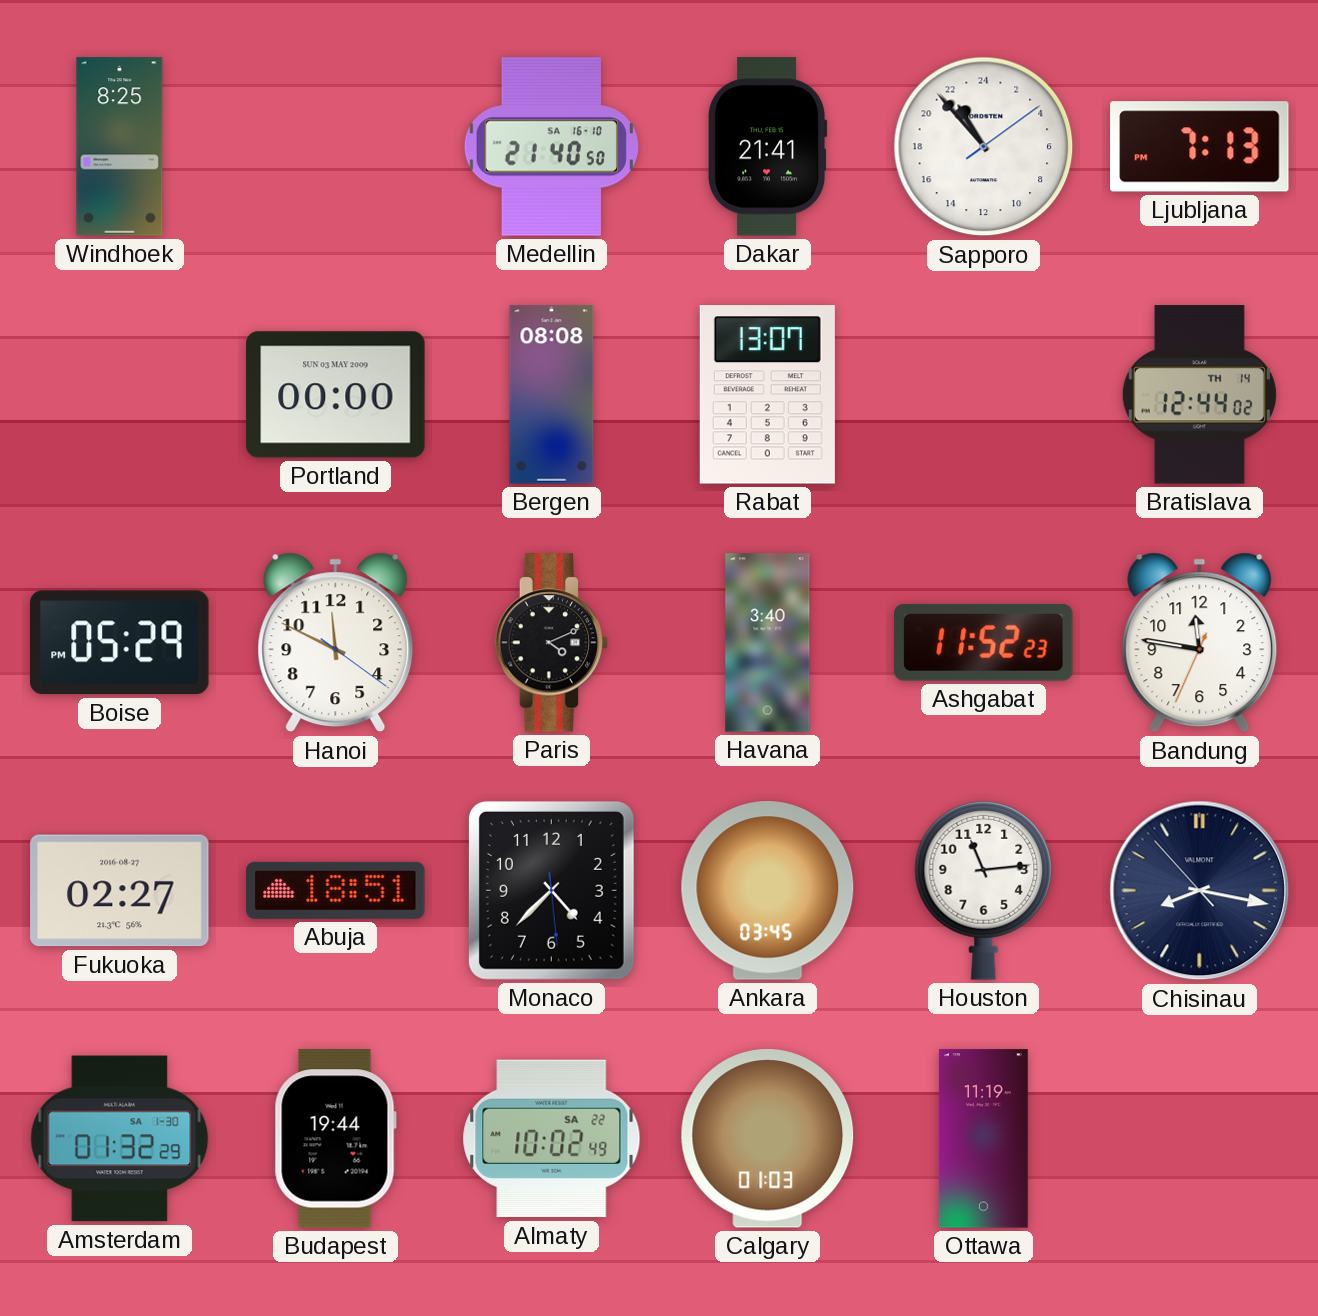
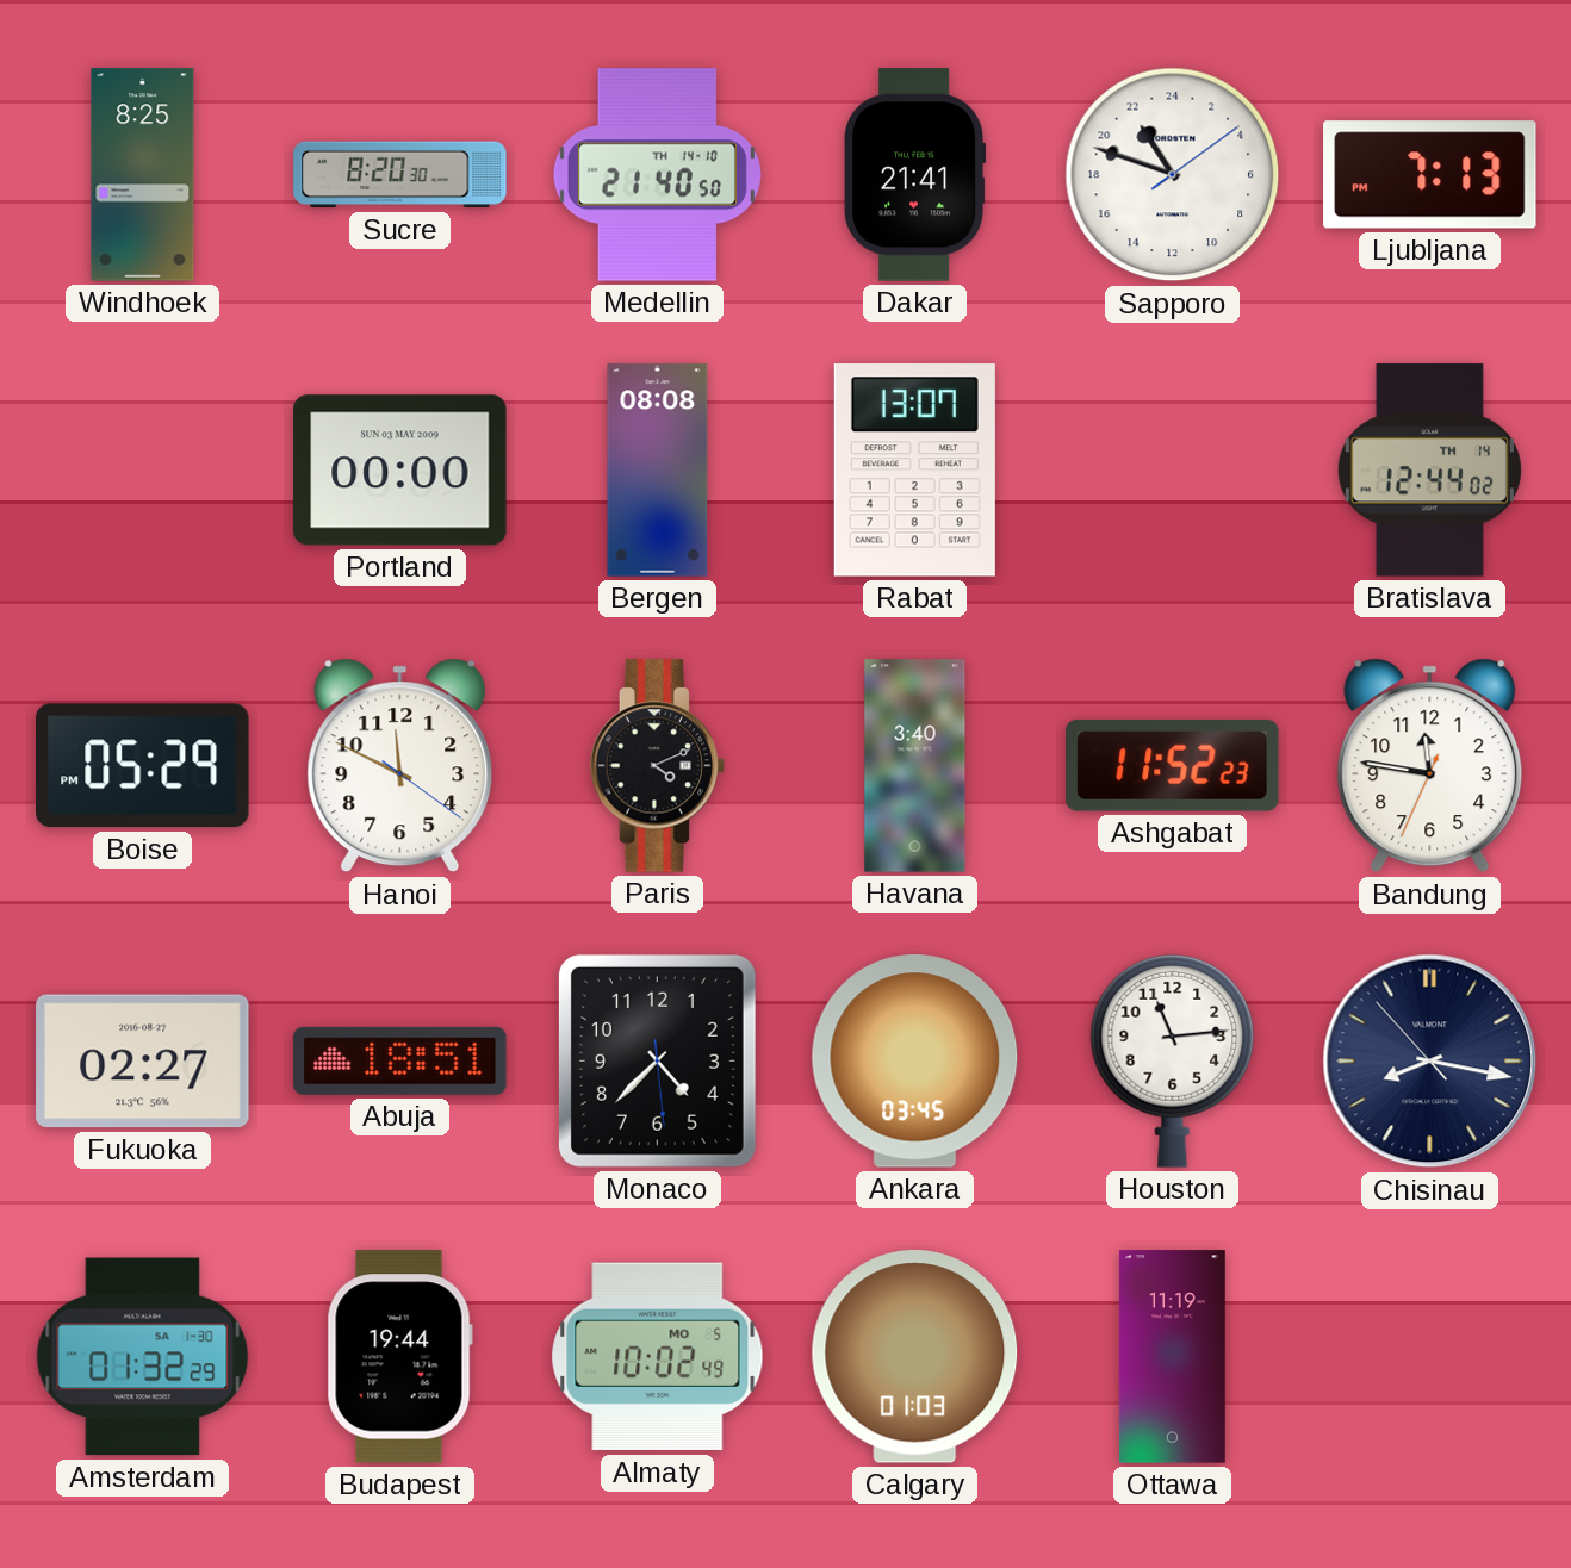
Sucre: none -> 8:20 (400, 175)
Medellin date: SA 16-10 -> TH 14-10 (657, 175)
Sapporo: 21:53 -> 21:48 (1173, 175)
Almaty date: SA 22 -> MO 5 (658, 1357)
